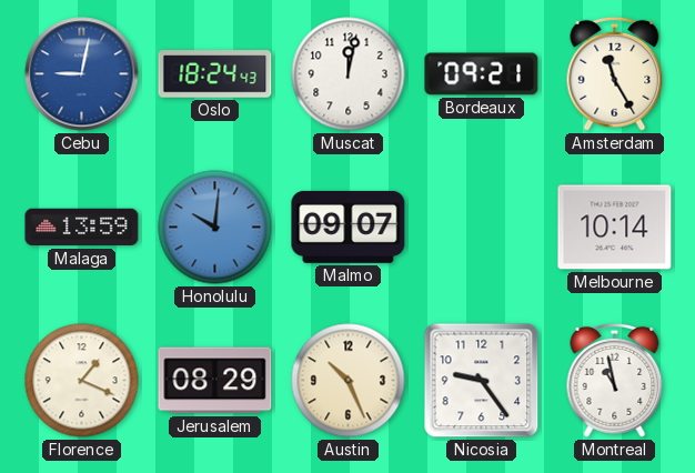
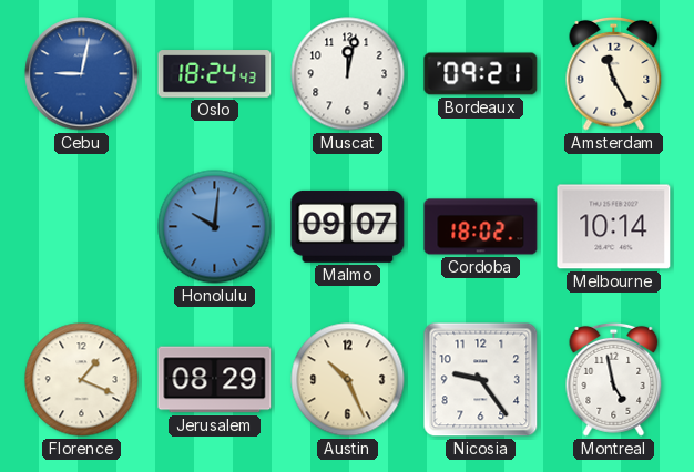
Malaga: 13:59 -> none (82, 228)
Cordoba: none -> 18:02 (481, 227)
Montreal: 10:58 -> 4:58 (614, 379)
